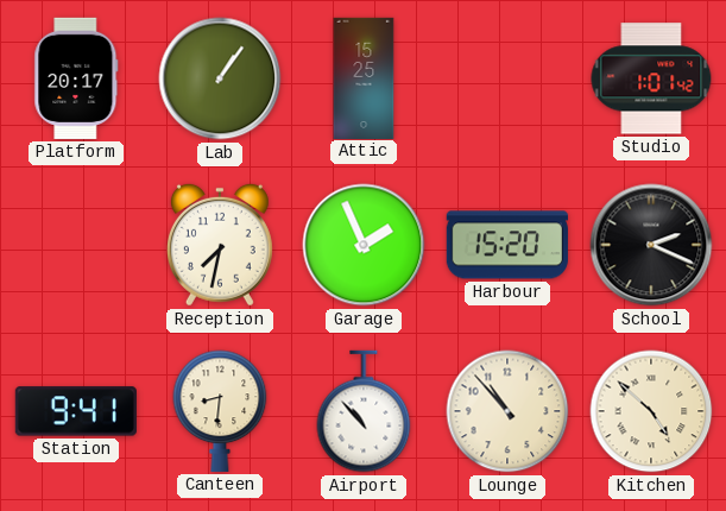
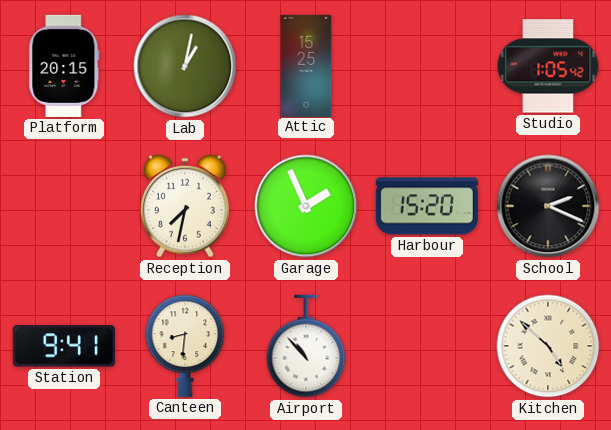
Platform: 20:17 -> 20:15 (64, 66)
Lab: 1:06 -> 1:02 (185, 66)
Studio: 1:01 -> 1:05 (548, 66)
Lounge: 10:53 -> none (507, 411)
